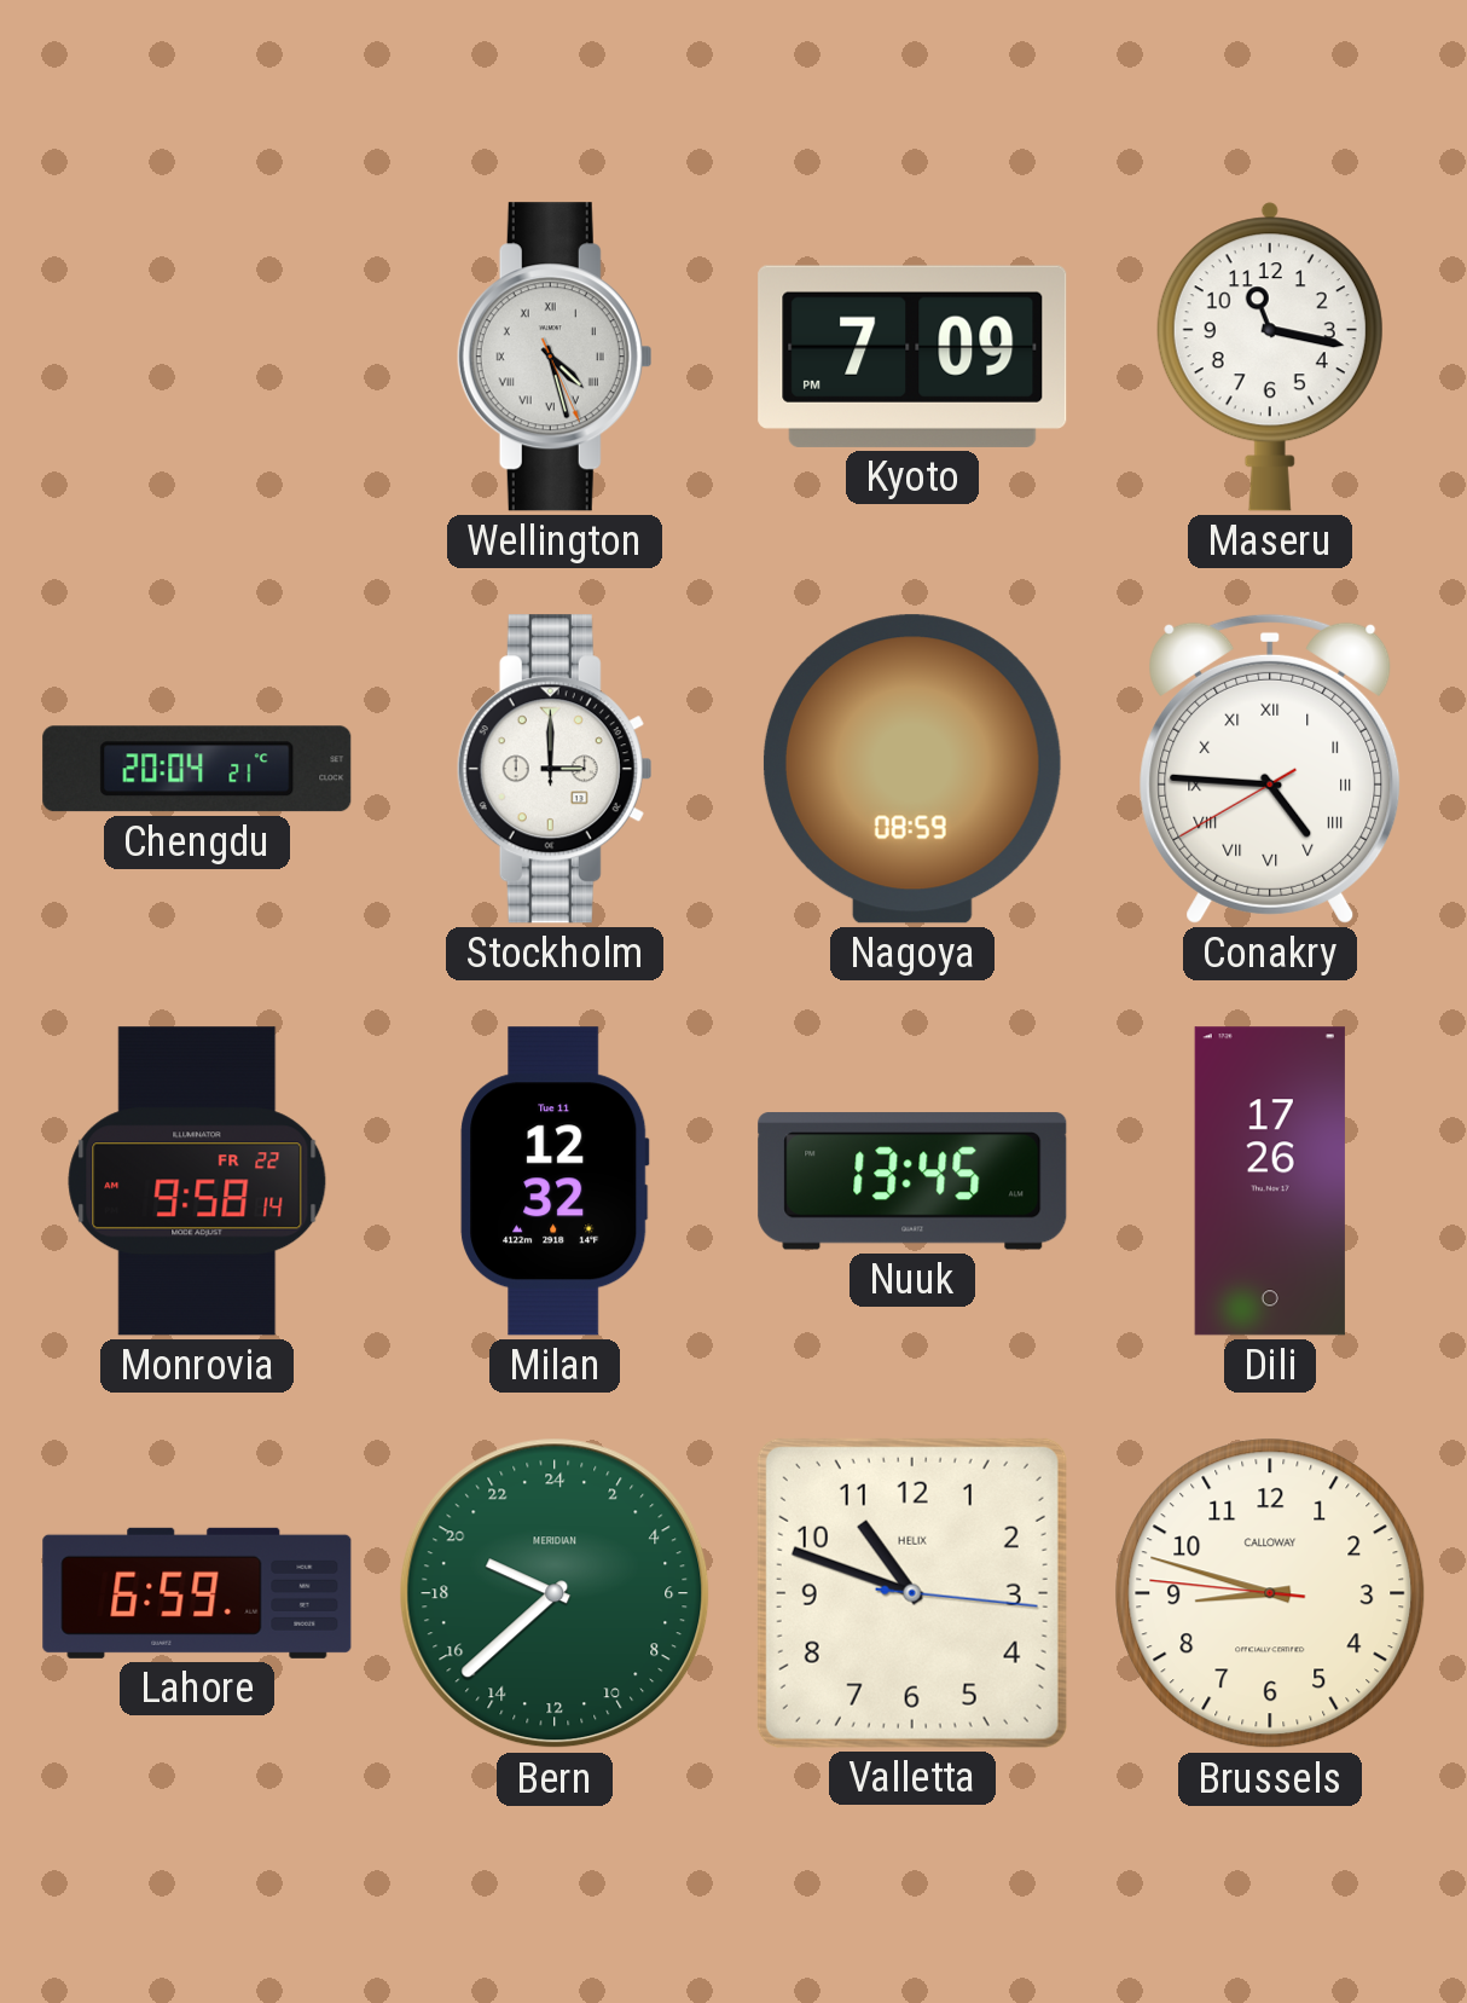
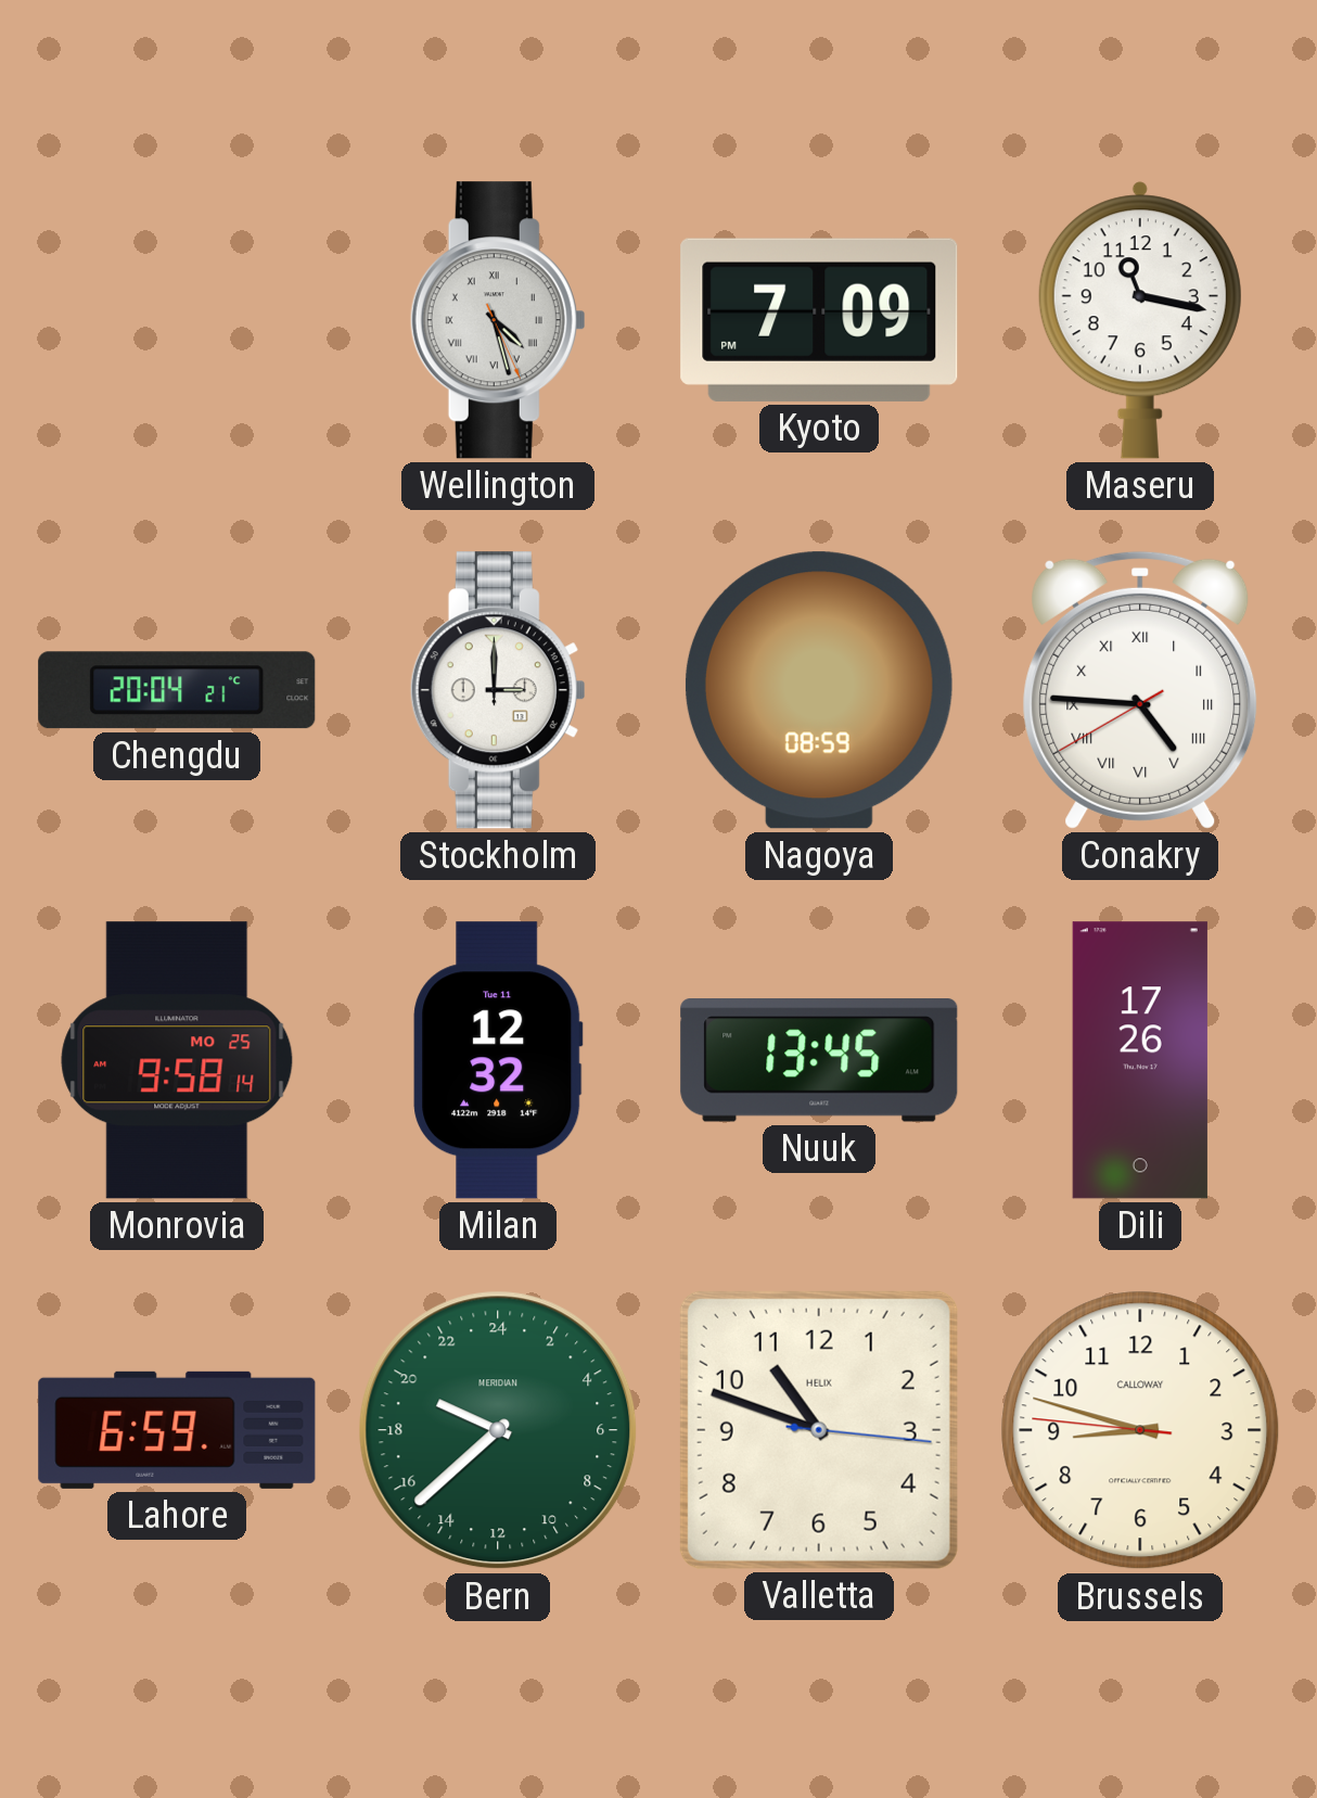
Monrovia date: FR 22 -> MO 25 (177, 1060)
